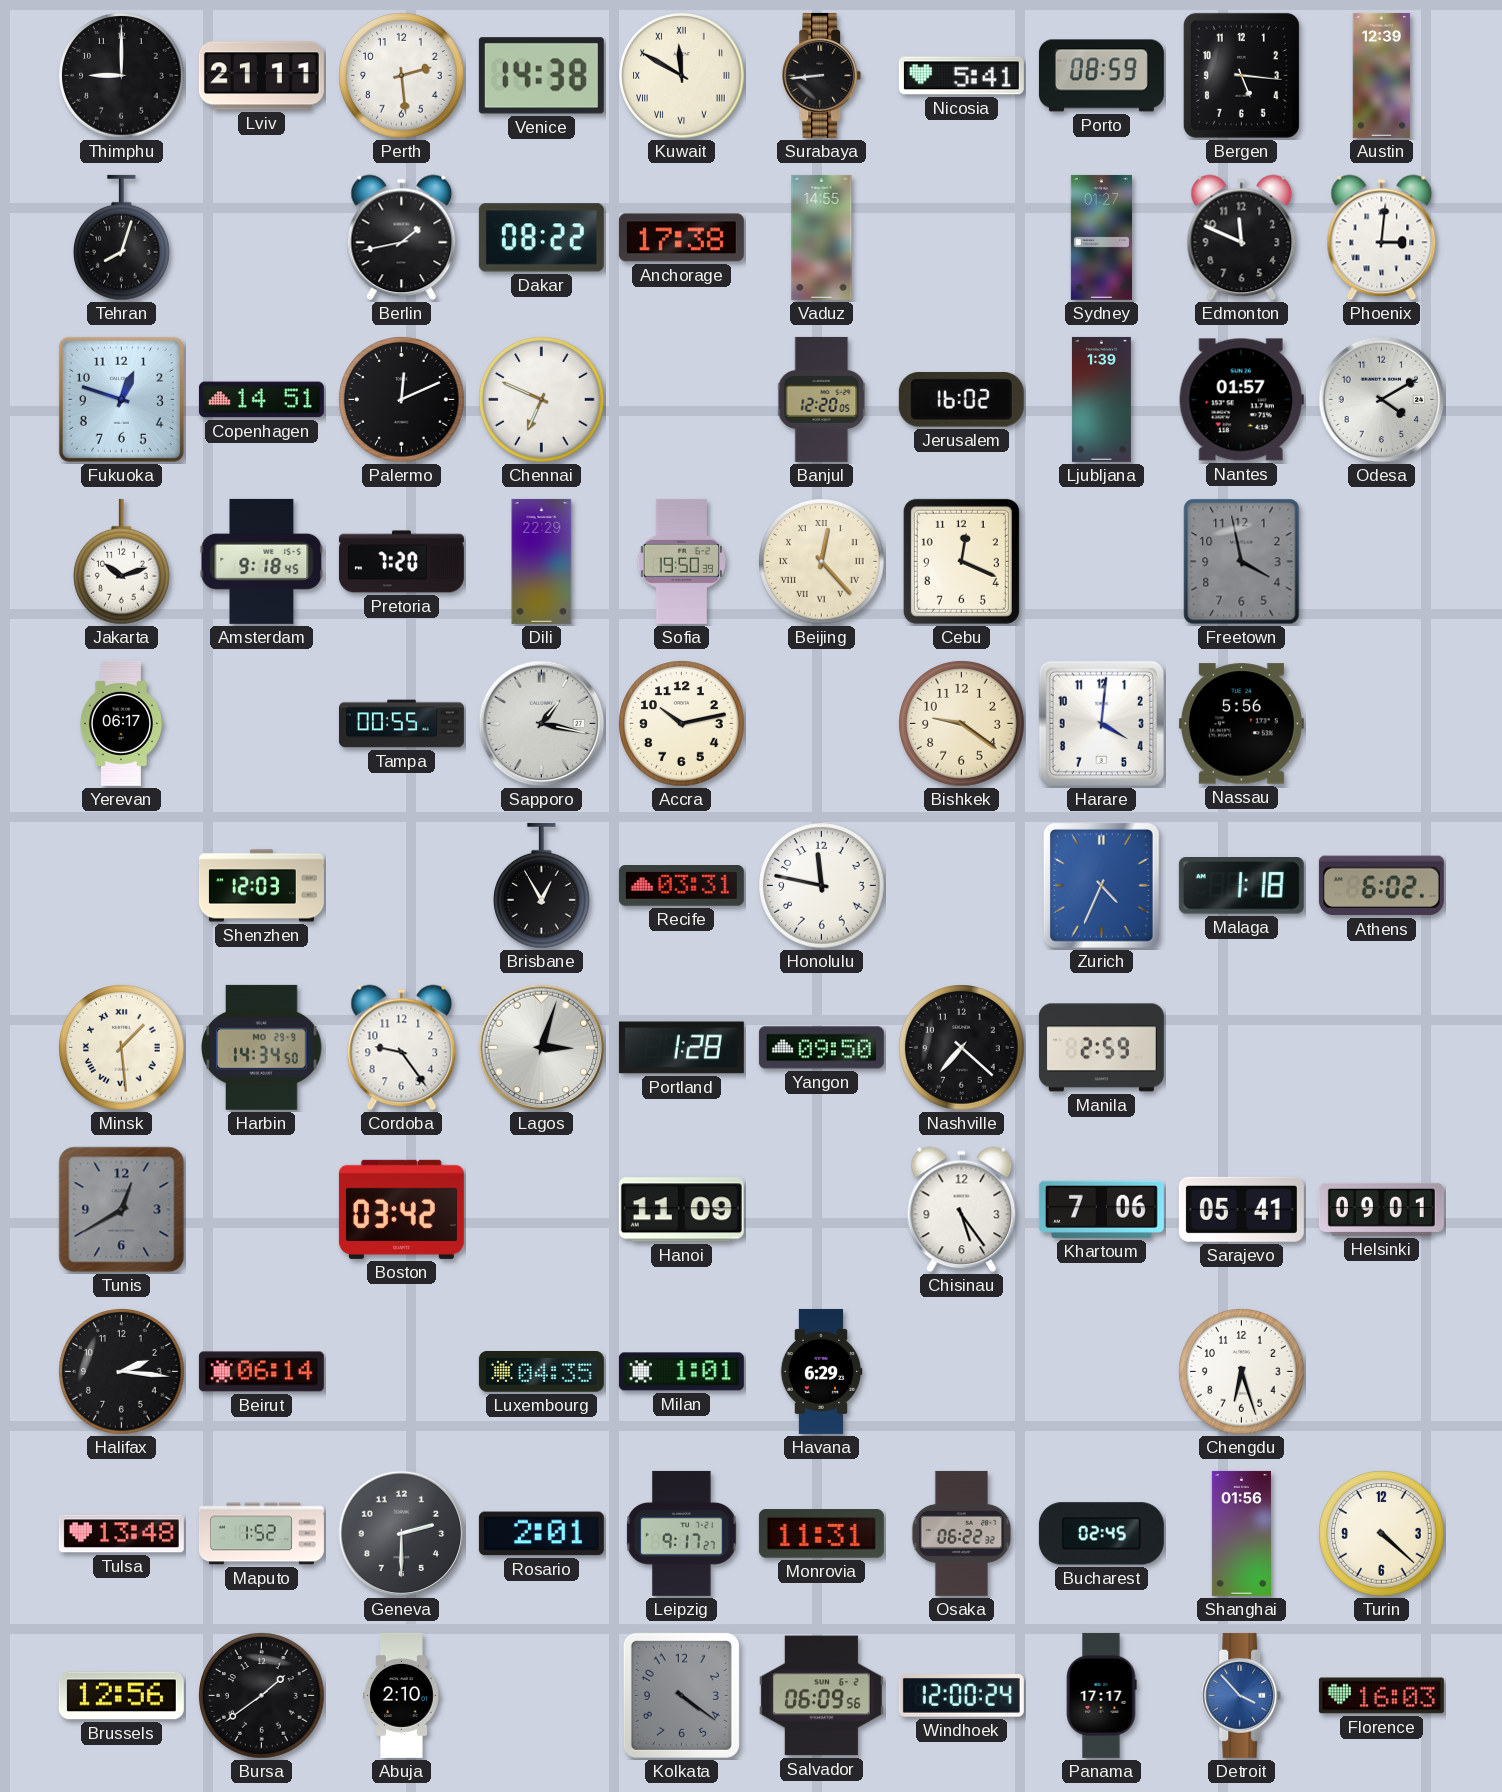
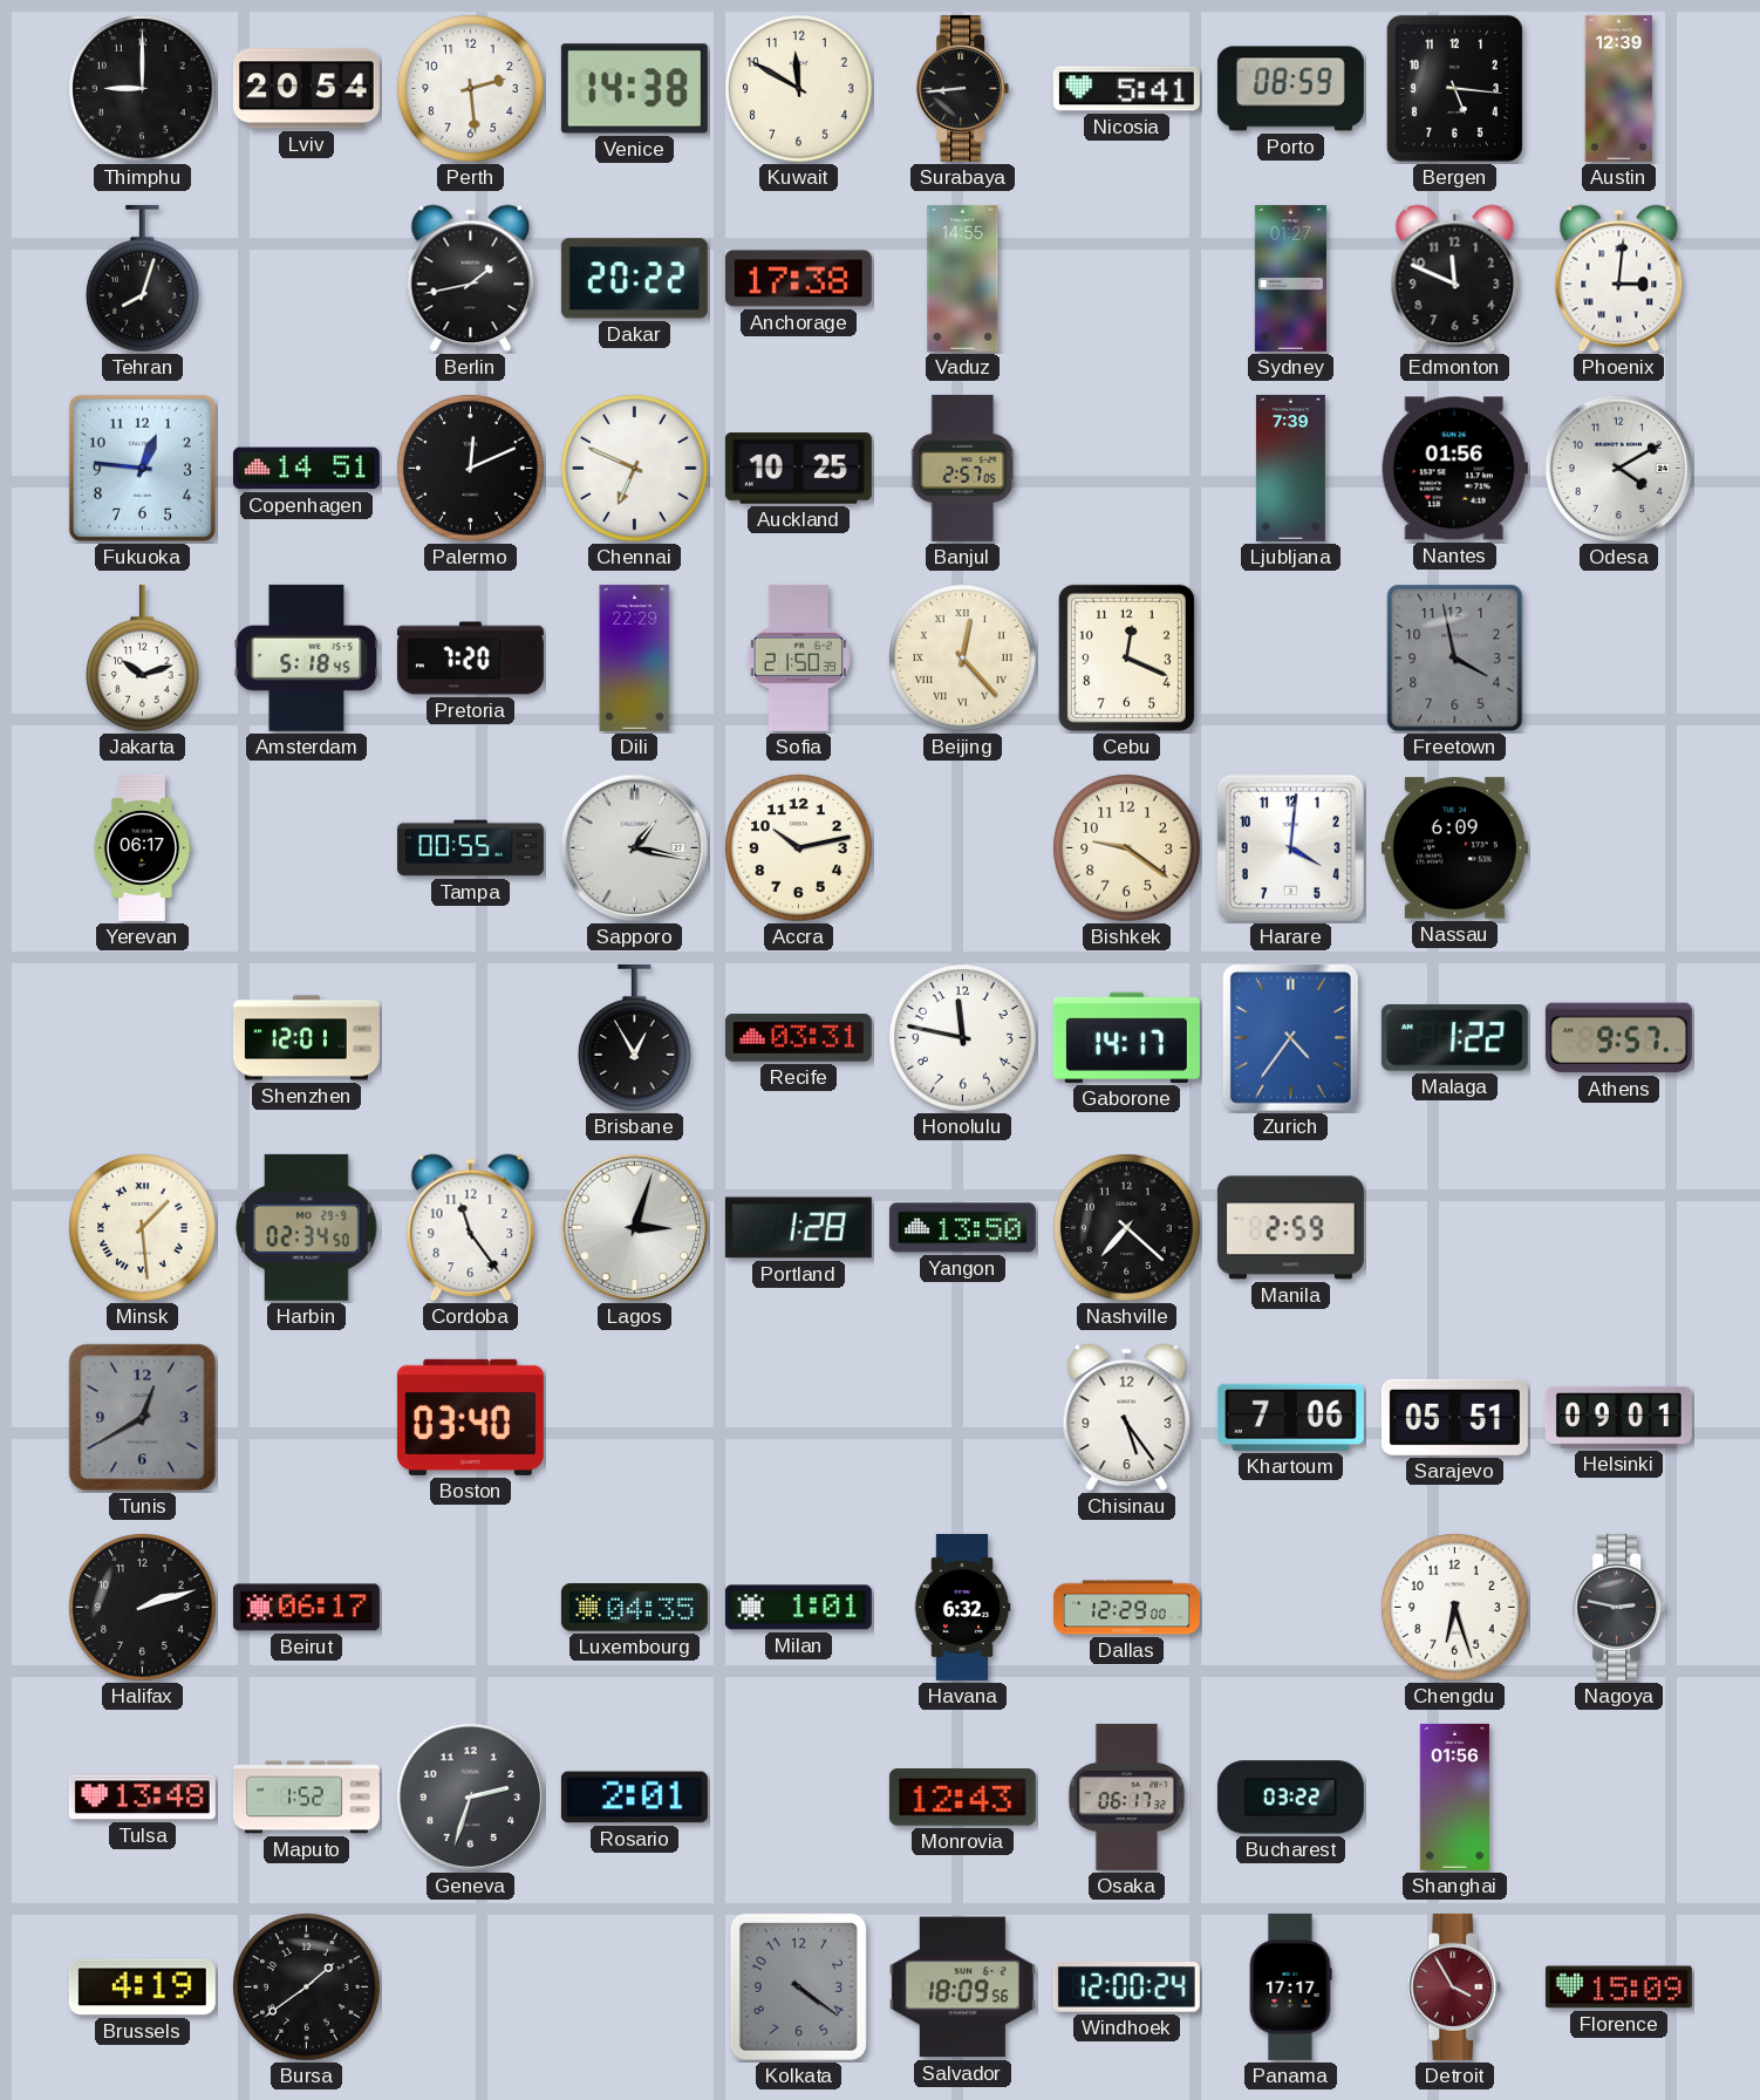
Lviv: 21:11 -> 20:54 (306, 89)
Kuwait numerals: Roman -> Arabic (799, 89)
Dakar: 08:22 -> 20:22 (634, 279)
Fukuoka: 12:48 -> 12:46 (142, 468)
Auckland: none -> 10:25 (798, 469)
Banjul: 12:20 -> 2:57 (963, 468)
Jerusalem: 16:02 -> none (961, 399)
Ljubljana: 1:39 -> 7:39 (1290, 468)
Nantes: 01:57 -> 01:56 (1454, 469)
Amsterdam: 9:18 -> 5:18 (307, 657)
Sofia: 19:50 -> 21:50 (798, 657)
Nassau: 5:56 -> 6:09 (1454, 848)
Shenzhen: 12:03 -> 12:01 (306, 1038)
Gaborone: none -> 14:17 (1126, 1037)
Zurich: 4:34 -> 4:36 (1290, 1037)
Malaga: 1:18 -> 1:22 (1454, 1038)
Athens: 6:02 -> 9:57 (1618, 1038)
Harbin: 14:34 -> 02:34 (307, 1227)
Cordoba: 9:24 -> 11:24 (471, 1228)
Yangon: 09:50 -> 13:50 (962, 1228)
Boston: 03:42 -> 03:40 (470, 1417)
Hanoi: 11:09 -> none (681, 1210)
Sarajevo: 05:41 -> 05:51 (1454, 1417)
Halifax: 2:16 -> 2:12 (143, 1608)
Beirut: 06:14 -> 06:17 (306, 1608)
Havana: 6:29 -> 6:32 (962, 1607)
Dallas: none -> 12:29 (1126, 1608)
Nagoya: none -> 2:47 (1619, 1607)
Geneva: 2:30 -> 2:33 (471, 1798)
Leipzig: 9:17 -> none (682, 1533)
Monrovia: 11:31 -> 12:43 (962, 1798)
Osaka: 06:22 -> 06:17 (1127, 1796)
Bucharest: 02:45 -> 03:22 (1290, 1798)
Turin: 4:22 -> none (1382, 1534)
Brussels: 12:56 -> 4:19 (142, 1987)
Abuja: 2:10 -> none (402, 1695)
Salvador: 06:09 -> 18:09 (962, 1987)
Detroit: 3:53 -> 3:55 (1455, 1986)
Detroit dial: blue -> burgundy (1455, 1986)
Florence: 16:03 -> 15:09 (1618, 1987)
